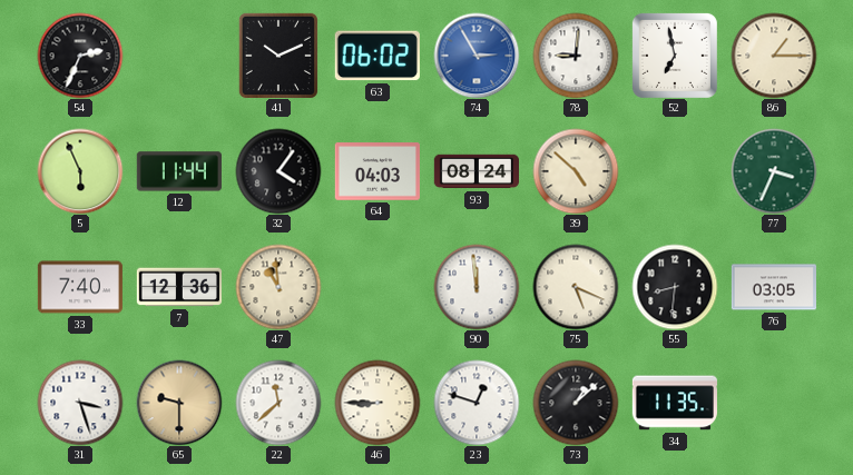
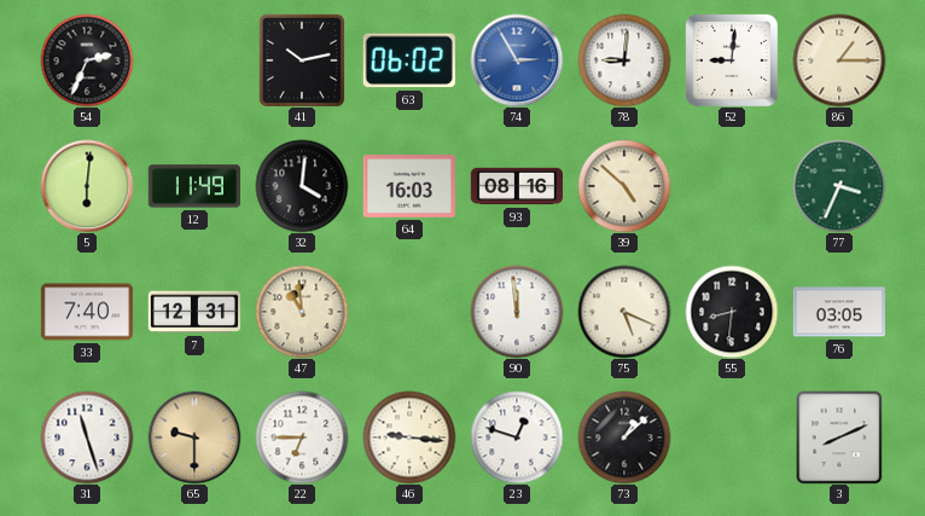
41: 10:11 -> 10:13 (302, 60)
52: 6:58 -> 9:01 (732, 60)
5: 5:56 -> 6:01 (87, 186)
12: 11:44 -> 11:49 (194, 186)
32: 4:06 -> 4:01 (302, 186)
64: 04:03 -> 16:03 (409, 186)
93: 08:24 -> 08:16 (516, 186)
7: 12:36 -> 12:31 (194, 312)
31: 3:27 -> 11:27 (87, 437)
22: 11:38 -> 6:45 (302, 437)
46: 8:45 -> 9:16 (409, 437)
34: 11:35 -> none (675, 403)
3: none -> 8:11 (839, 437)
